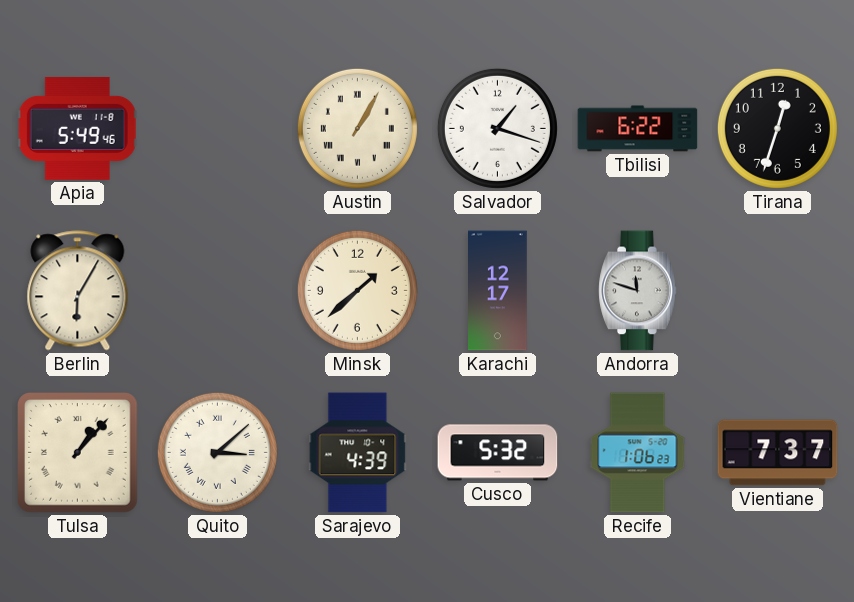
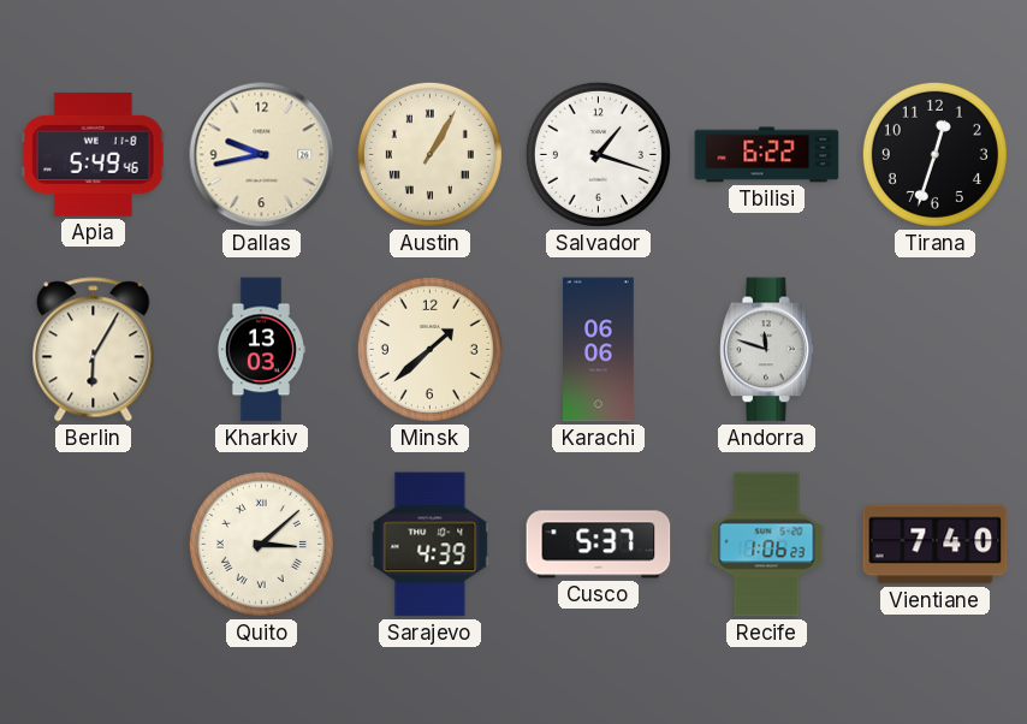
Dallas: none -> 9:43 (262, 155)
Kharkiv: none -> 13:03 (261, 350)
Karachi: 12:17 -> 06:06 (599, 350)
Tulsa: 1:07 -> none (78, 453)
Cusco: 5:32 -> 5:37 (599, 545)
Vientiane: 7:37 -> 7:40 (936, 545)
